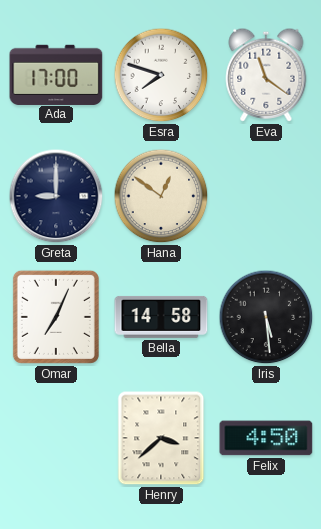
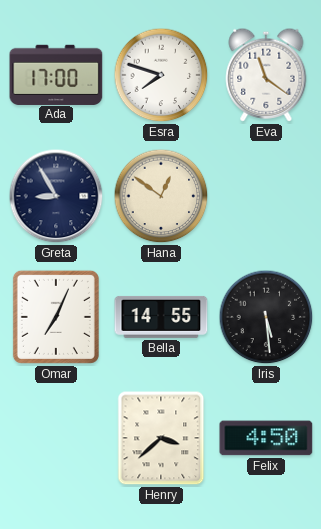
Greta: 9:00 -> 8:55 (56, 196)
Bella: 14:58 -> 14:55 (161, 317)
